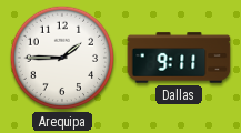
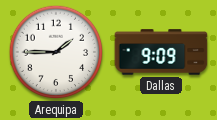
Dallas: 9:11 -> 9:09 (161, 52)
